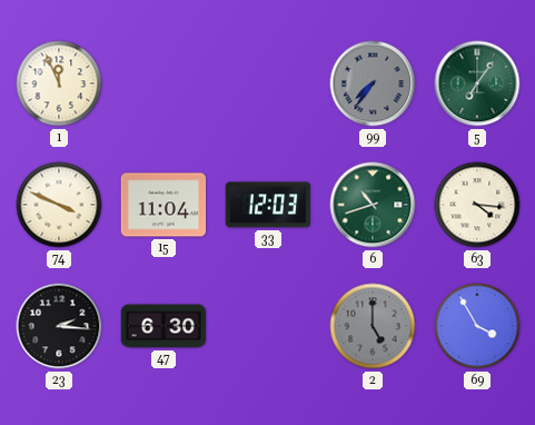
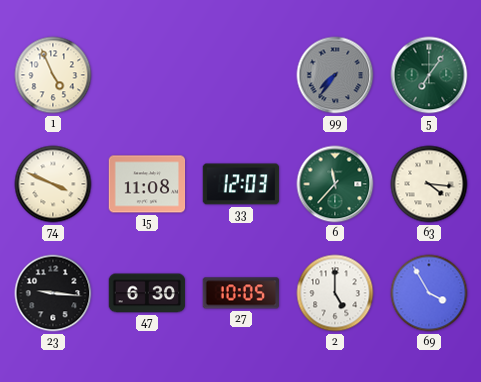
1: 11:56 -> 4:56 (53, 75)
15: 11:04 -> 11:08 (147, 184)
6: 10:42 -> 11:37 (335, 184)
23: 2:16 -> 9:16 (53, 293)
27: none -> 10:05 (241, 293)
2 dial: grey -> white (335, 293)
